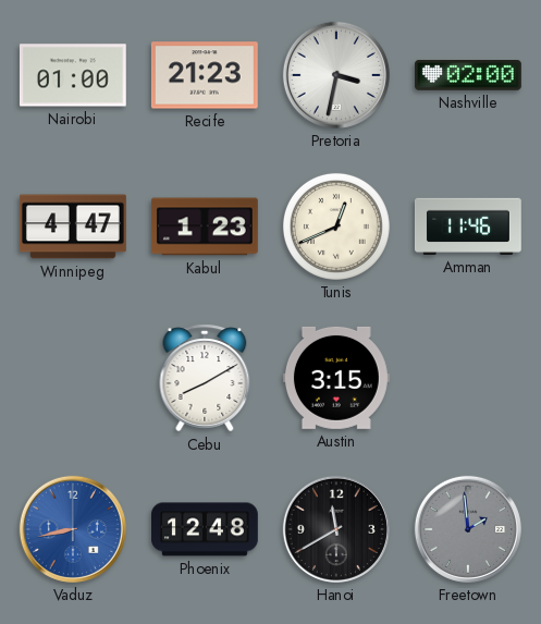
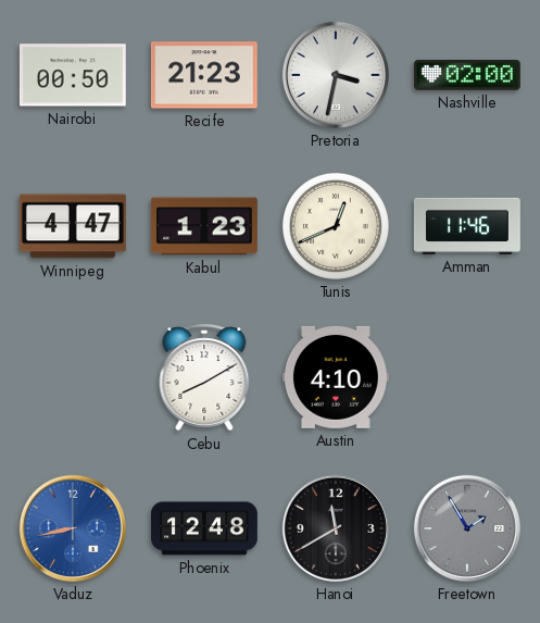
Nairobi: 01:00 -> 00:50 (73, 75)
Austin: 3:15 -> 4:10 (336, 377)
Freetown: 1:59 -> 1:55 (467, 528)
